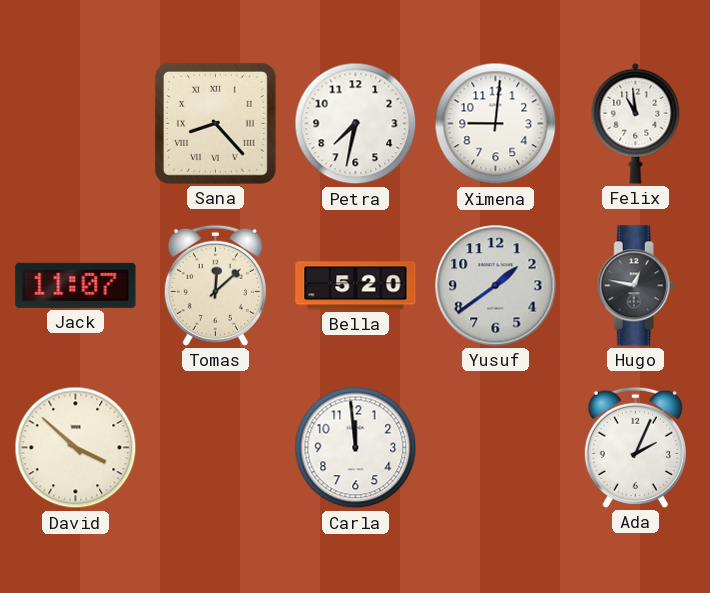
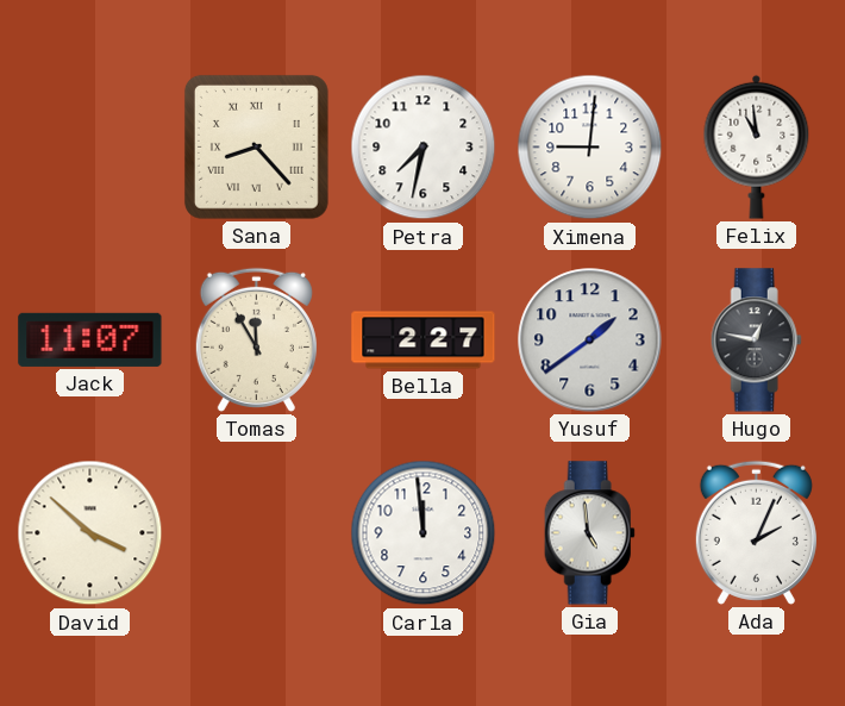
Tomas: 12:08 -> 11:55 (256, 339)
Bella: 5:20 -> 2:27 (424, 340)
Gia: none -> 4:59 (589, 533)
